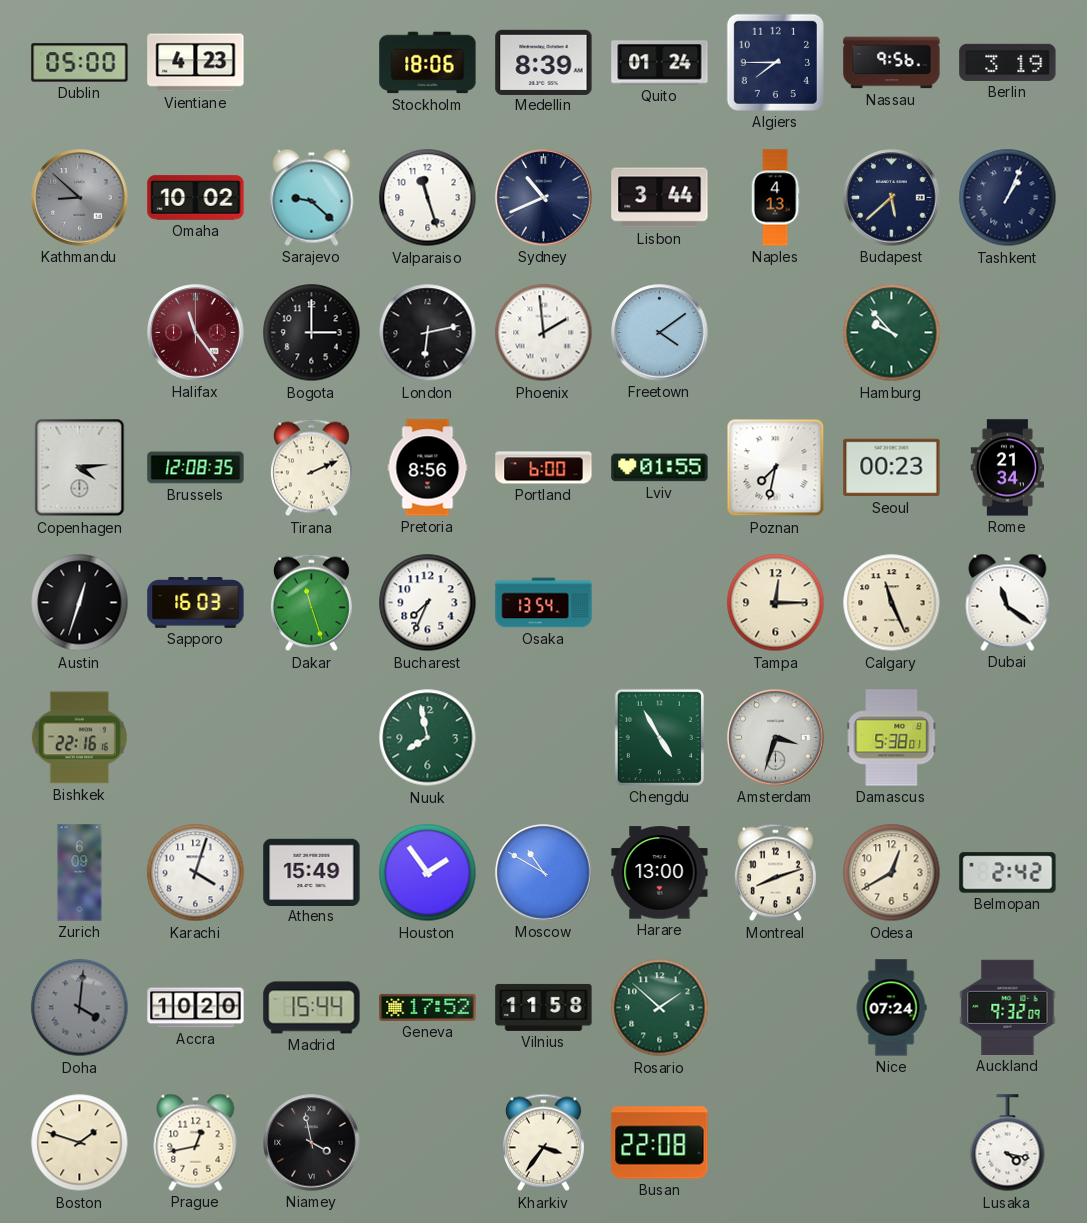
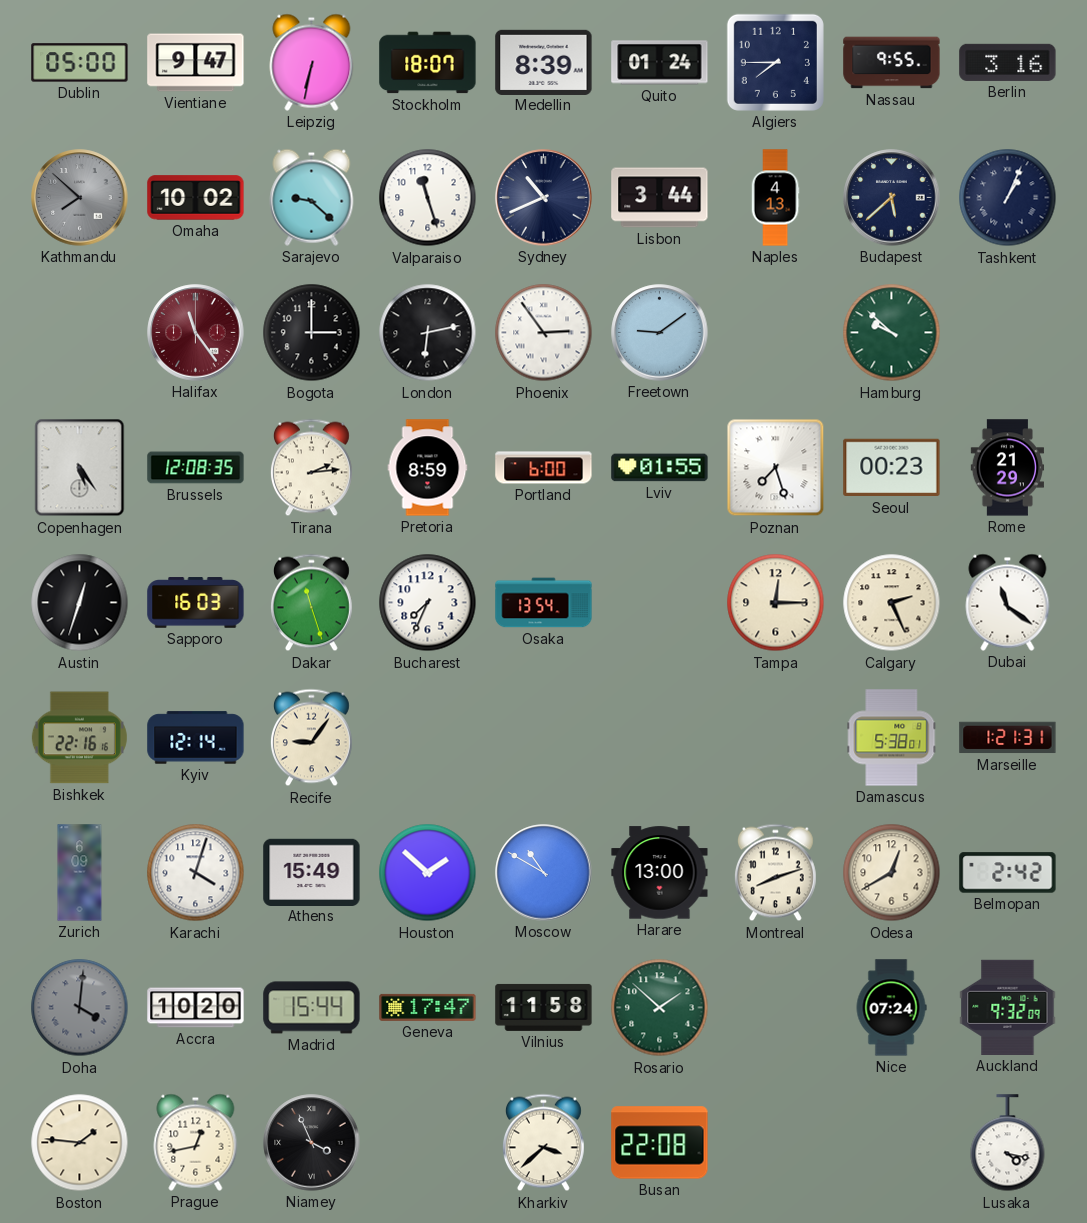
Vientiane: 4:23 -> 9:47 (196, 63)
Leipzig: none -> 6:32 (312, 62)
Stockholm: 18:06 -> 18:07 (428, 63)
Nassau: 9:56 -> 9:55 (892, 63)
Berlin: 3:19 -> 3:16 (1008, 62)
Kathmandu: 8:52 -> 7:52 (80, 198)
Phoenix: 1:59 -> 2:54 (544, 333)
Freetown: 4:09 -> 9:09 (660, 333)
Hamburg: 9:53 -> 9:52 (892, 333)
Copenhagen: 4:14 -> 5:24 (80, 468)
Tirana: 2:11 -> 2:14 (311, 468)
Pretoria: 8:56 -> 8:59 (428, 468)
Poznan: 7:32 -> 7:27 (776, 468)
Rome: 21:34 -> 21:29 (1007, 468)
Calgary: 11:26 -> 2:26 (892, 603)
Kyiv: none -> 12:14 (196, 738)
Recife: none -> 9:06 (311, 738)
Nuuk: 7:58 -> none (428, 738)
Chengdu: 4:55 -> none (659, 737)
Amsterdam: 3:33 -> none (776, 738)
Marseille: none -> 1:21 (1008, 738)
Houston: 1:54 -> 1:52 (428, 873)
Geneva: 17:52 -> 17:47 (428, 1007)
Boston: 1:48 -> 1:46 (80, 1143)
Niamey: 3:58 -> 3:56 (312, 1143)
Kharkiv: 3:36 -> 3:38 (543, 1143)
